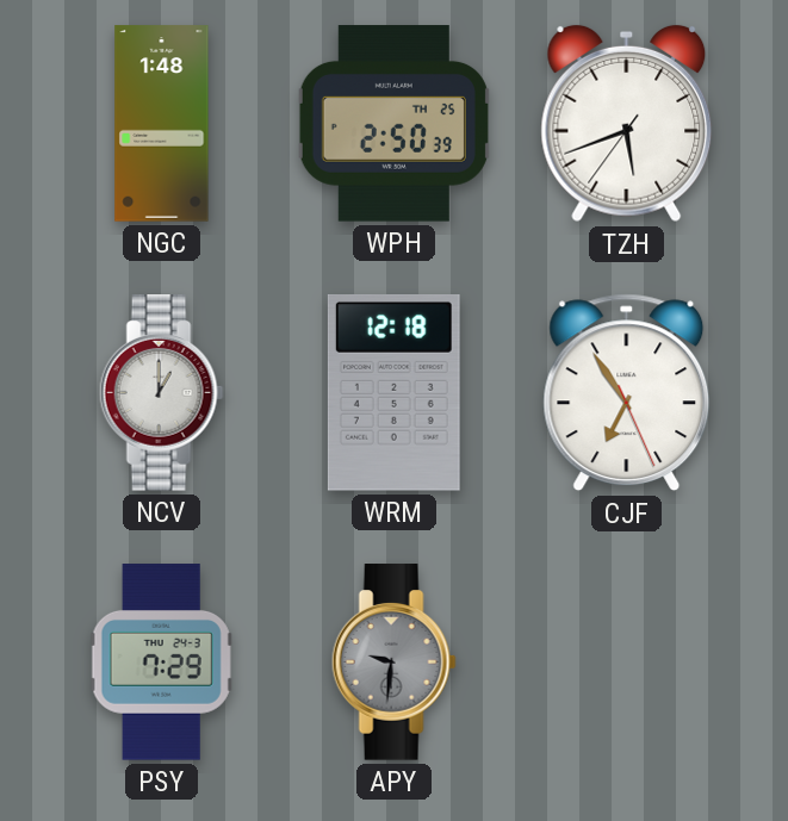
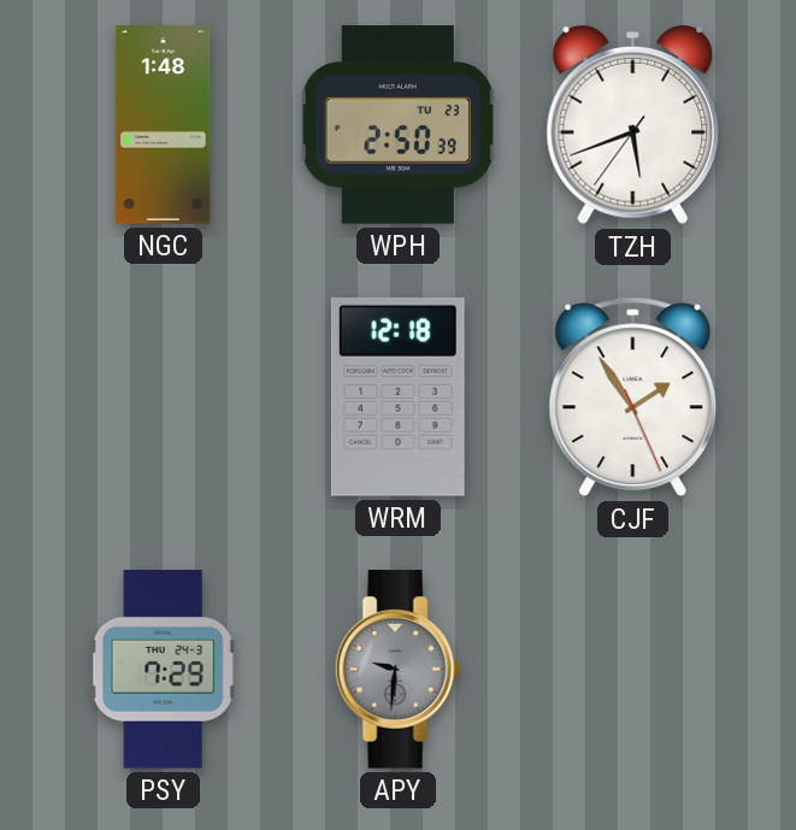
WPH date: TH 25 -> TU 23 (397, 125)
NCV: 1:00 -> none (161, 393)
CJF: 6:54 -> 1:54 (633, 398)
